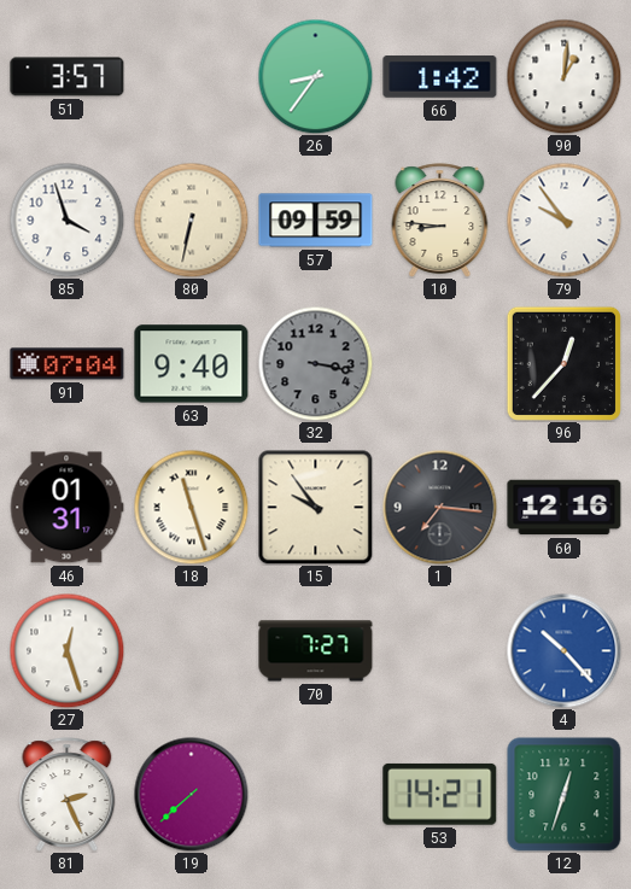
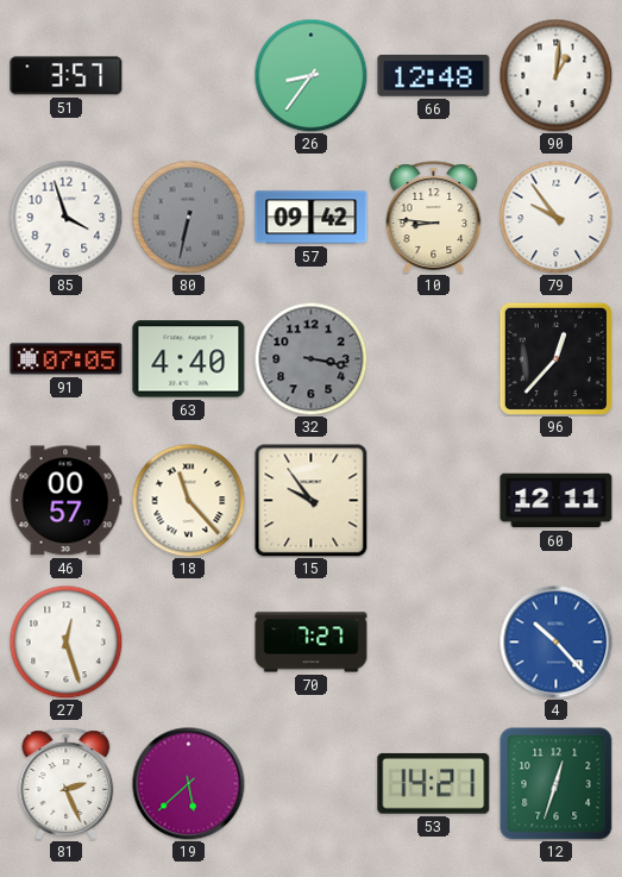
66: 1:42 -> 12:48 (434, 76)
80 dial: cream -> grey (188, 217)
57: 09:59 -> 09:42 (312, 218)
91: 07:04 -> 07:05 (67, 359)
63: 9:40 -> 4:40 (189, 359)
46: 01:31 -> 00:57 (65, 501)
18: 11:27 -> 11:23 (188, 500)
1: 7:16 -> none (439, 507)
60: 12:16 -> 12:11 (557, 501)
19: 7:38 -> 5:38 (188, 783)
